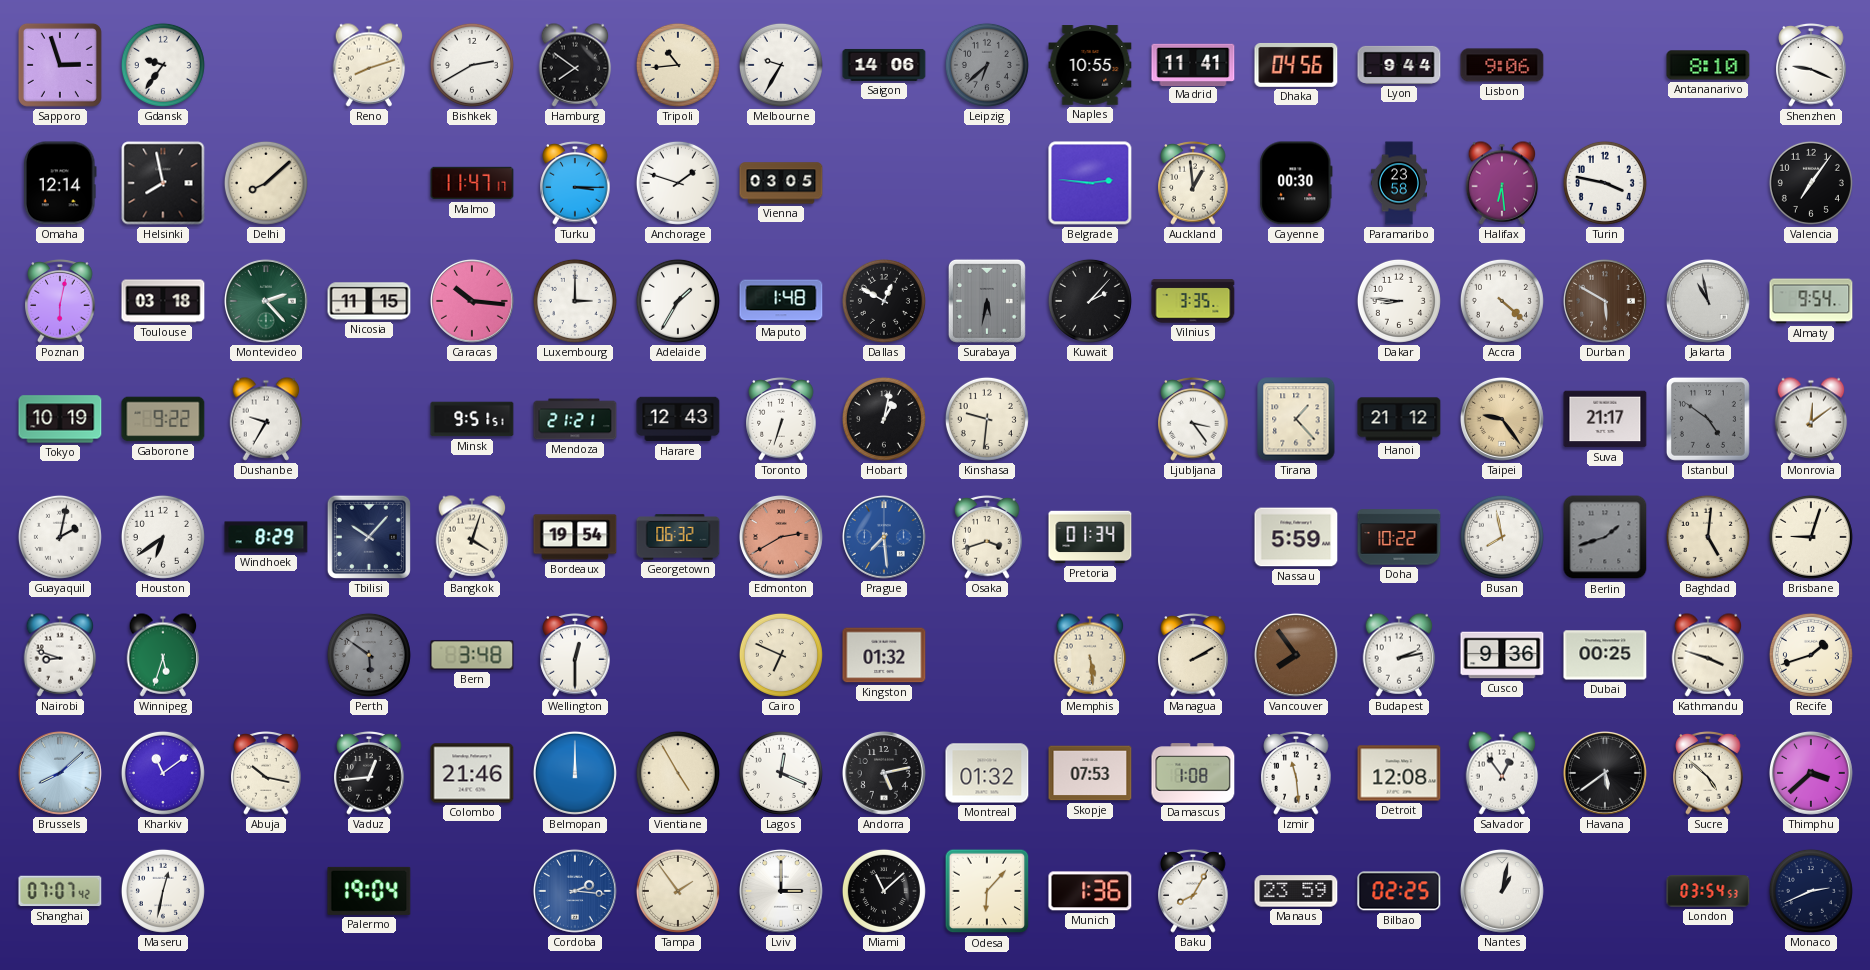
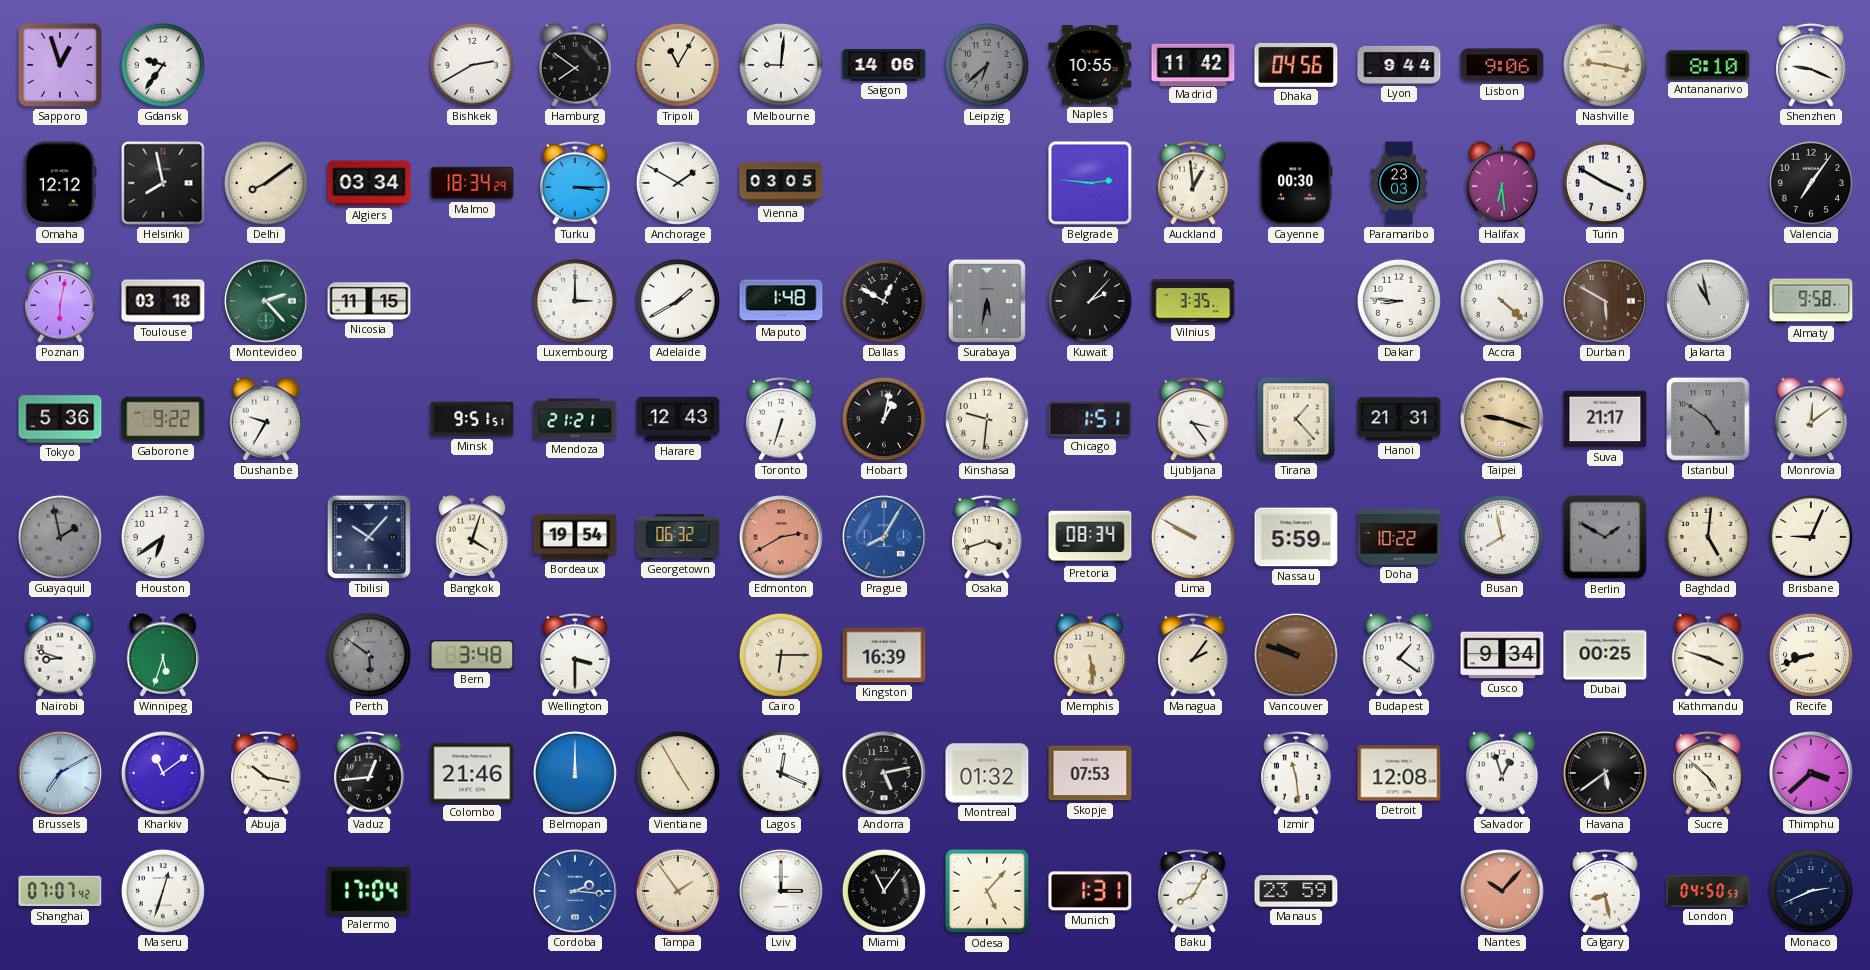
Sapporo: 2:57 -> 12:57 (60, 65)
Reno: 8:12 -> none (369, 65)
Tripoli: 10:44 -> 11:05 (678, 65)
Melbourne: 9:35 -> 9:01 (781, 65)
Madrid: 11:41 -> 11:42 (1193, 64)
Nashville: none -> 9:17 (1605, 65)
Omaha: 12:14 -> 12:12 (60, 183)
Delhi: 8:08 -> 8:09 (266, 183)
Algiers: none -> 03:34 (369, 183)
Malmo: 11:47 -> 18:34 (472, 183)
Anchorage: 1:48 -> 1:50 (678, 183)
Paramaribo: 23:58 -> 23:03 (1399, 183)
Turin: 3:47 -> 3:50 (1605, 183)
Caracas: 10:16 -> none (472, 301)
Adelaide: 1:35 -> 1:40 (678, 301)
Almaty: 9:54 -> 9:58 (1811, 301)
Tokyo: 10:19 -> 5:36 (60, 419)
Chicago: none -> 1:51 (1090, 419)
Hanoi: 21:12 -> 21:31 (1399, 419)
Taipei: 9:24 -> 9:18 (1502, 419)
Guayaquil: 2:02 -> 1:58 (60, 537)
Guayaquil dial: white -> grey (60, 537)
Windhoek: 8:29 -> none (266, 537)
Prague: 7:29 -> 8:05 (884, 537)
Pretoria: 01:34 -> 08:34 (1090, 537)
Lima: none -> 9:50 (1193, 537)
Berlin: 1:42 -> 1:50 (1605, 537)
Brisbane: 9:03 -> 9:04 (1811, 537)
Wellington: 12:30 -> 3:30 (575, 655)
Cairo: 6:49 -> 6:15 (781, 655)
Kingston: 01:32 -> 16:39 (884, 655)
Managua: 2:10 -> 2:06 (1193, 655)
Vancouver: 7:54 -> 9:48 (1296, 655)
Budapest: 2:13 -> 1:21 (1399, 655)
Cusco: 9:36 -> 9:34 (1502, 655)
Recife: 1:42 -> 8:42 (1811, 655)
Brussels: 8:08 -> 7:10 (60, 773)
Damascus: 1:08 -> none (1193, 773)
Salvador: 12:54 -> 12:57 (1502, 773)
Maseru: 12:32 -> 12:33 (163, 891)
Palermo: 19:04 -> 17:04 (369, 891)
Miami: 11:08 -> 11:06 (884, 891)
Odesa: 6:07 -> 5:07 (987, 891)
Munich: 1:36 -> 1:31 (1090, 891)
Bilbao: 02:25 -> none (1399, 891)
Nantes: 1:02 -> 10:07 (1502, 891)
Nantes dial: white -> salmon (1502, 891)
Calgary: none -> 8:28 (1605, 891)
London: 03:54 -> 04:50 (1708, 891)
